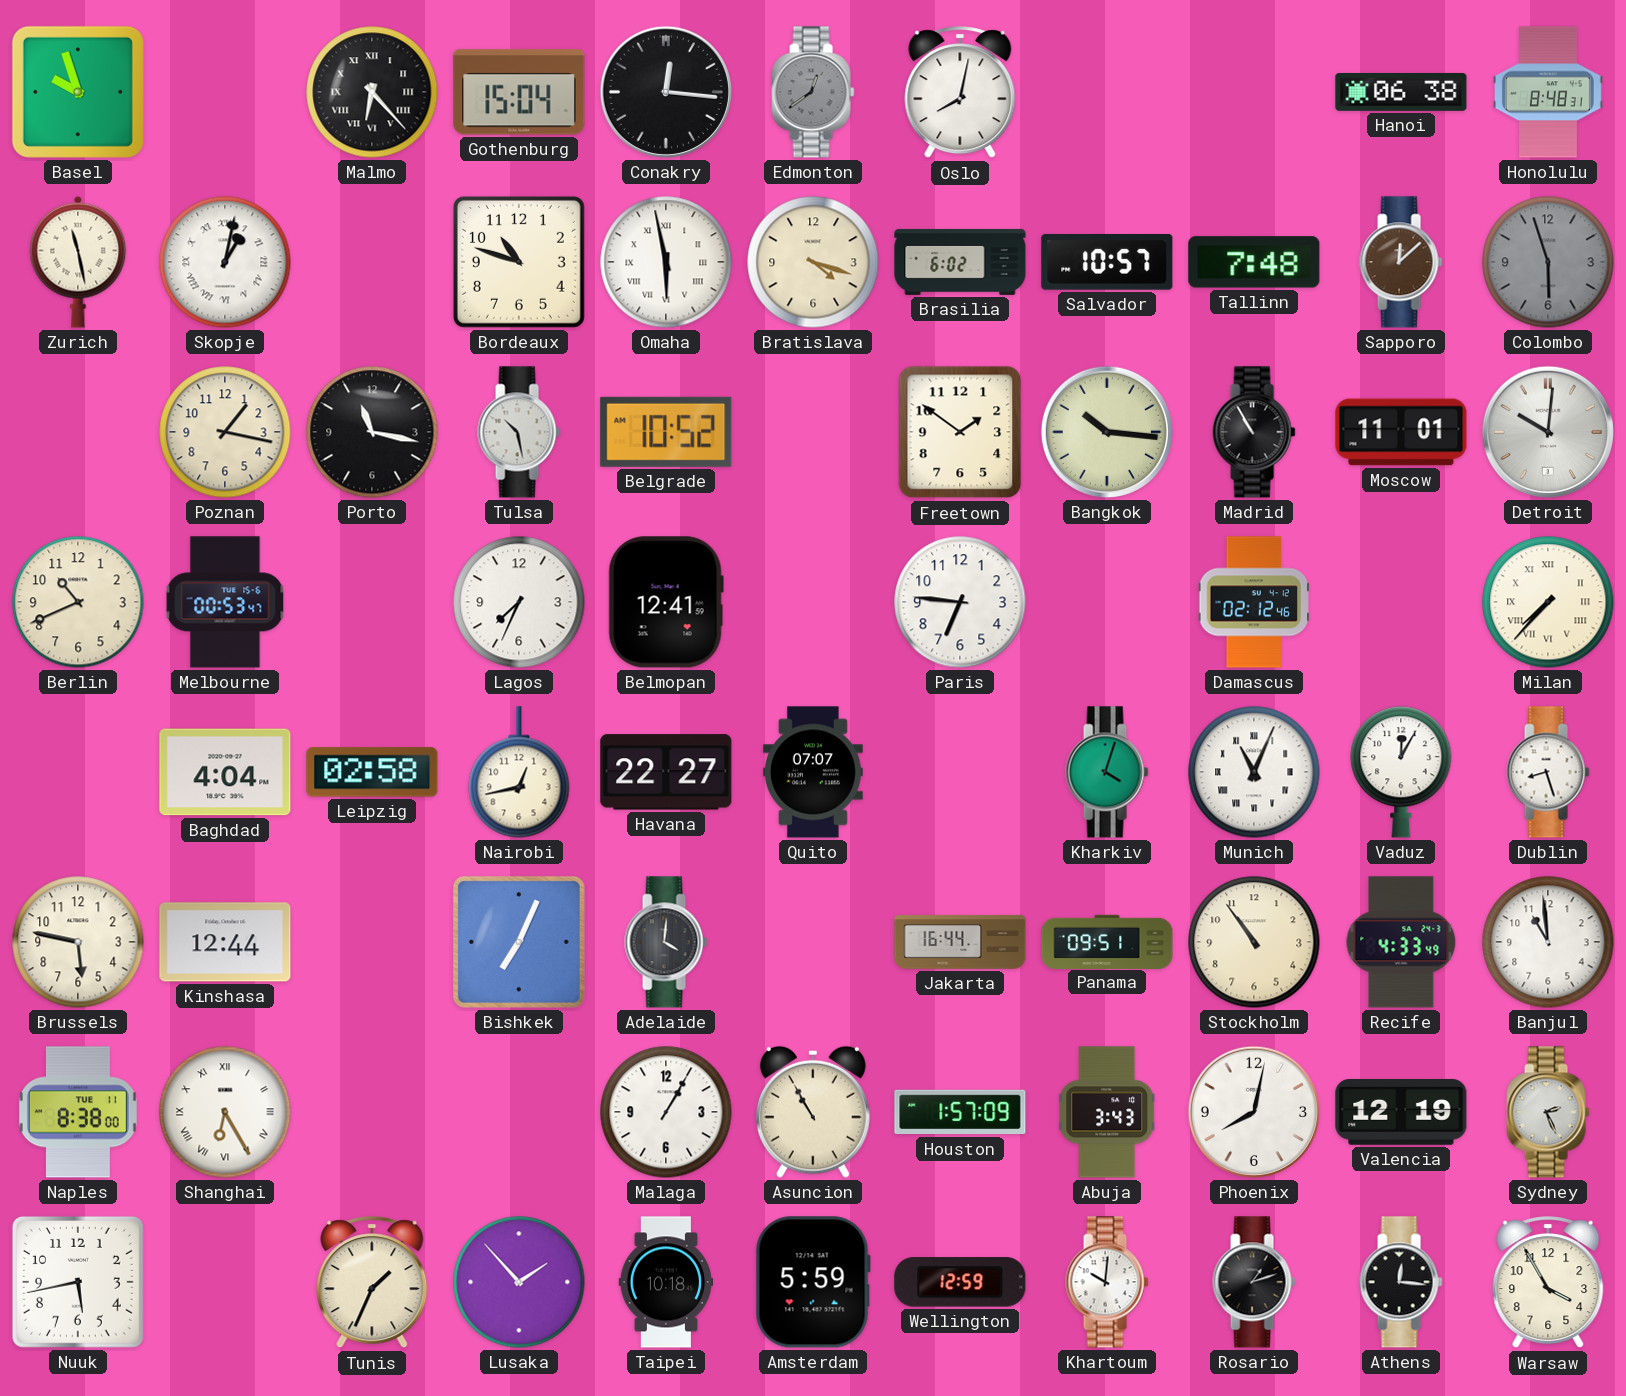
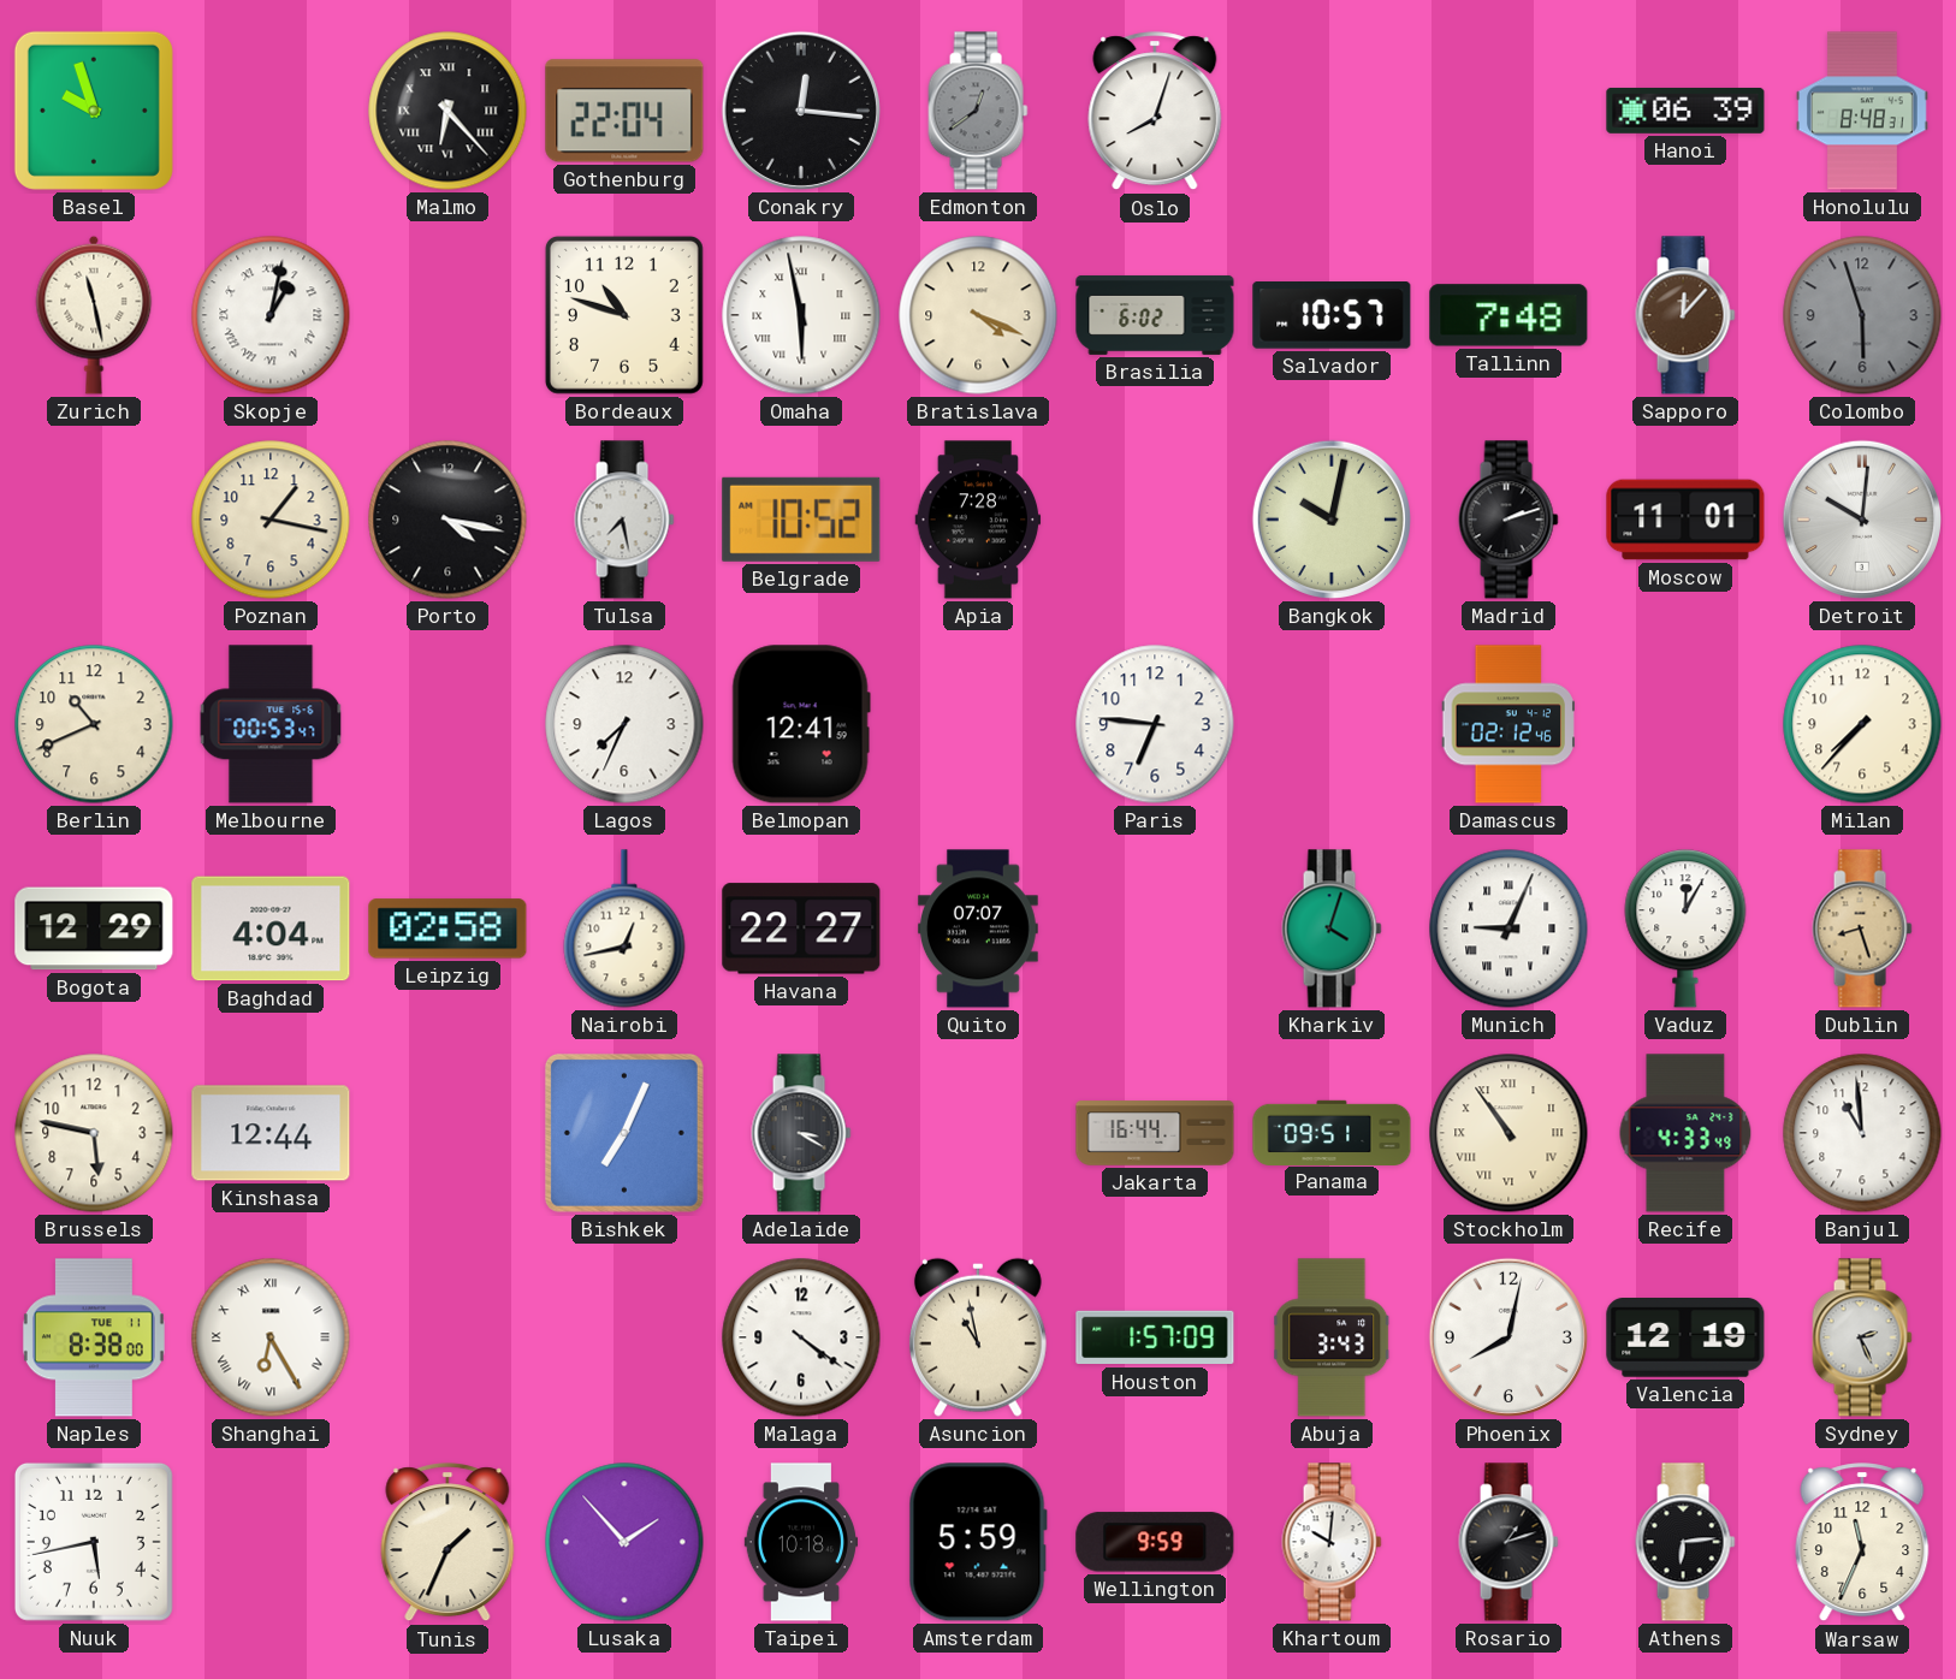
Gothenburg: 15:04 -> 22:04 (624, 111)
Oslo: 8:02 -> 8:03 (1155, 112)
Hanoi: 06:38 -> 06:39 (1685, 111)
Bratislava: 4:18 -> 4:19 (978, 315)
Sapporo: 12:08 -> 12:07 (1685, 315)
Porto: 11:17 -> 4:17 (447, 520)
Tulsa: 10:28 -> 7:28 (624, 520)
Apia: none -> 7:28 (978, 520)
Freetown: 1:51 -> none (960, 432)
Bangkok: 10:16 -> 10:02 (1332, 520)
Madrid: 10:55 -> 2:12 (1509, 520)
Milan numerals: Roman -> Arabic (1862, 724)
Bogota: none -> 12:29 (94, 929)
Munich: 11:04 -> 9:04 (1509, 929)
Dublin dial: white -> champagne (1862, 929)
Adelaide: 4:01 -> 3:20 (801, 1133)
Stockholm numerals: Arabic -> Roman (1509, 1133)
Malaga: 1:05 -> 4:21 (801, 1337)
Asuncion: 10:55 -> 10:58 (978, 1337)
Wellington: 12:59 -> 9:59 (1155, 1542)
Athens: 12:16 -> 6:14 (1685, 1542)
Warsaw: 3:55 -> 11:34 (1862, 1543)
